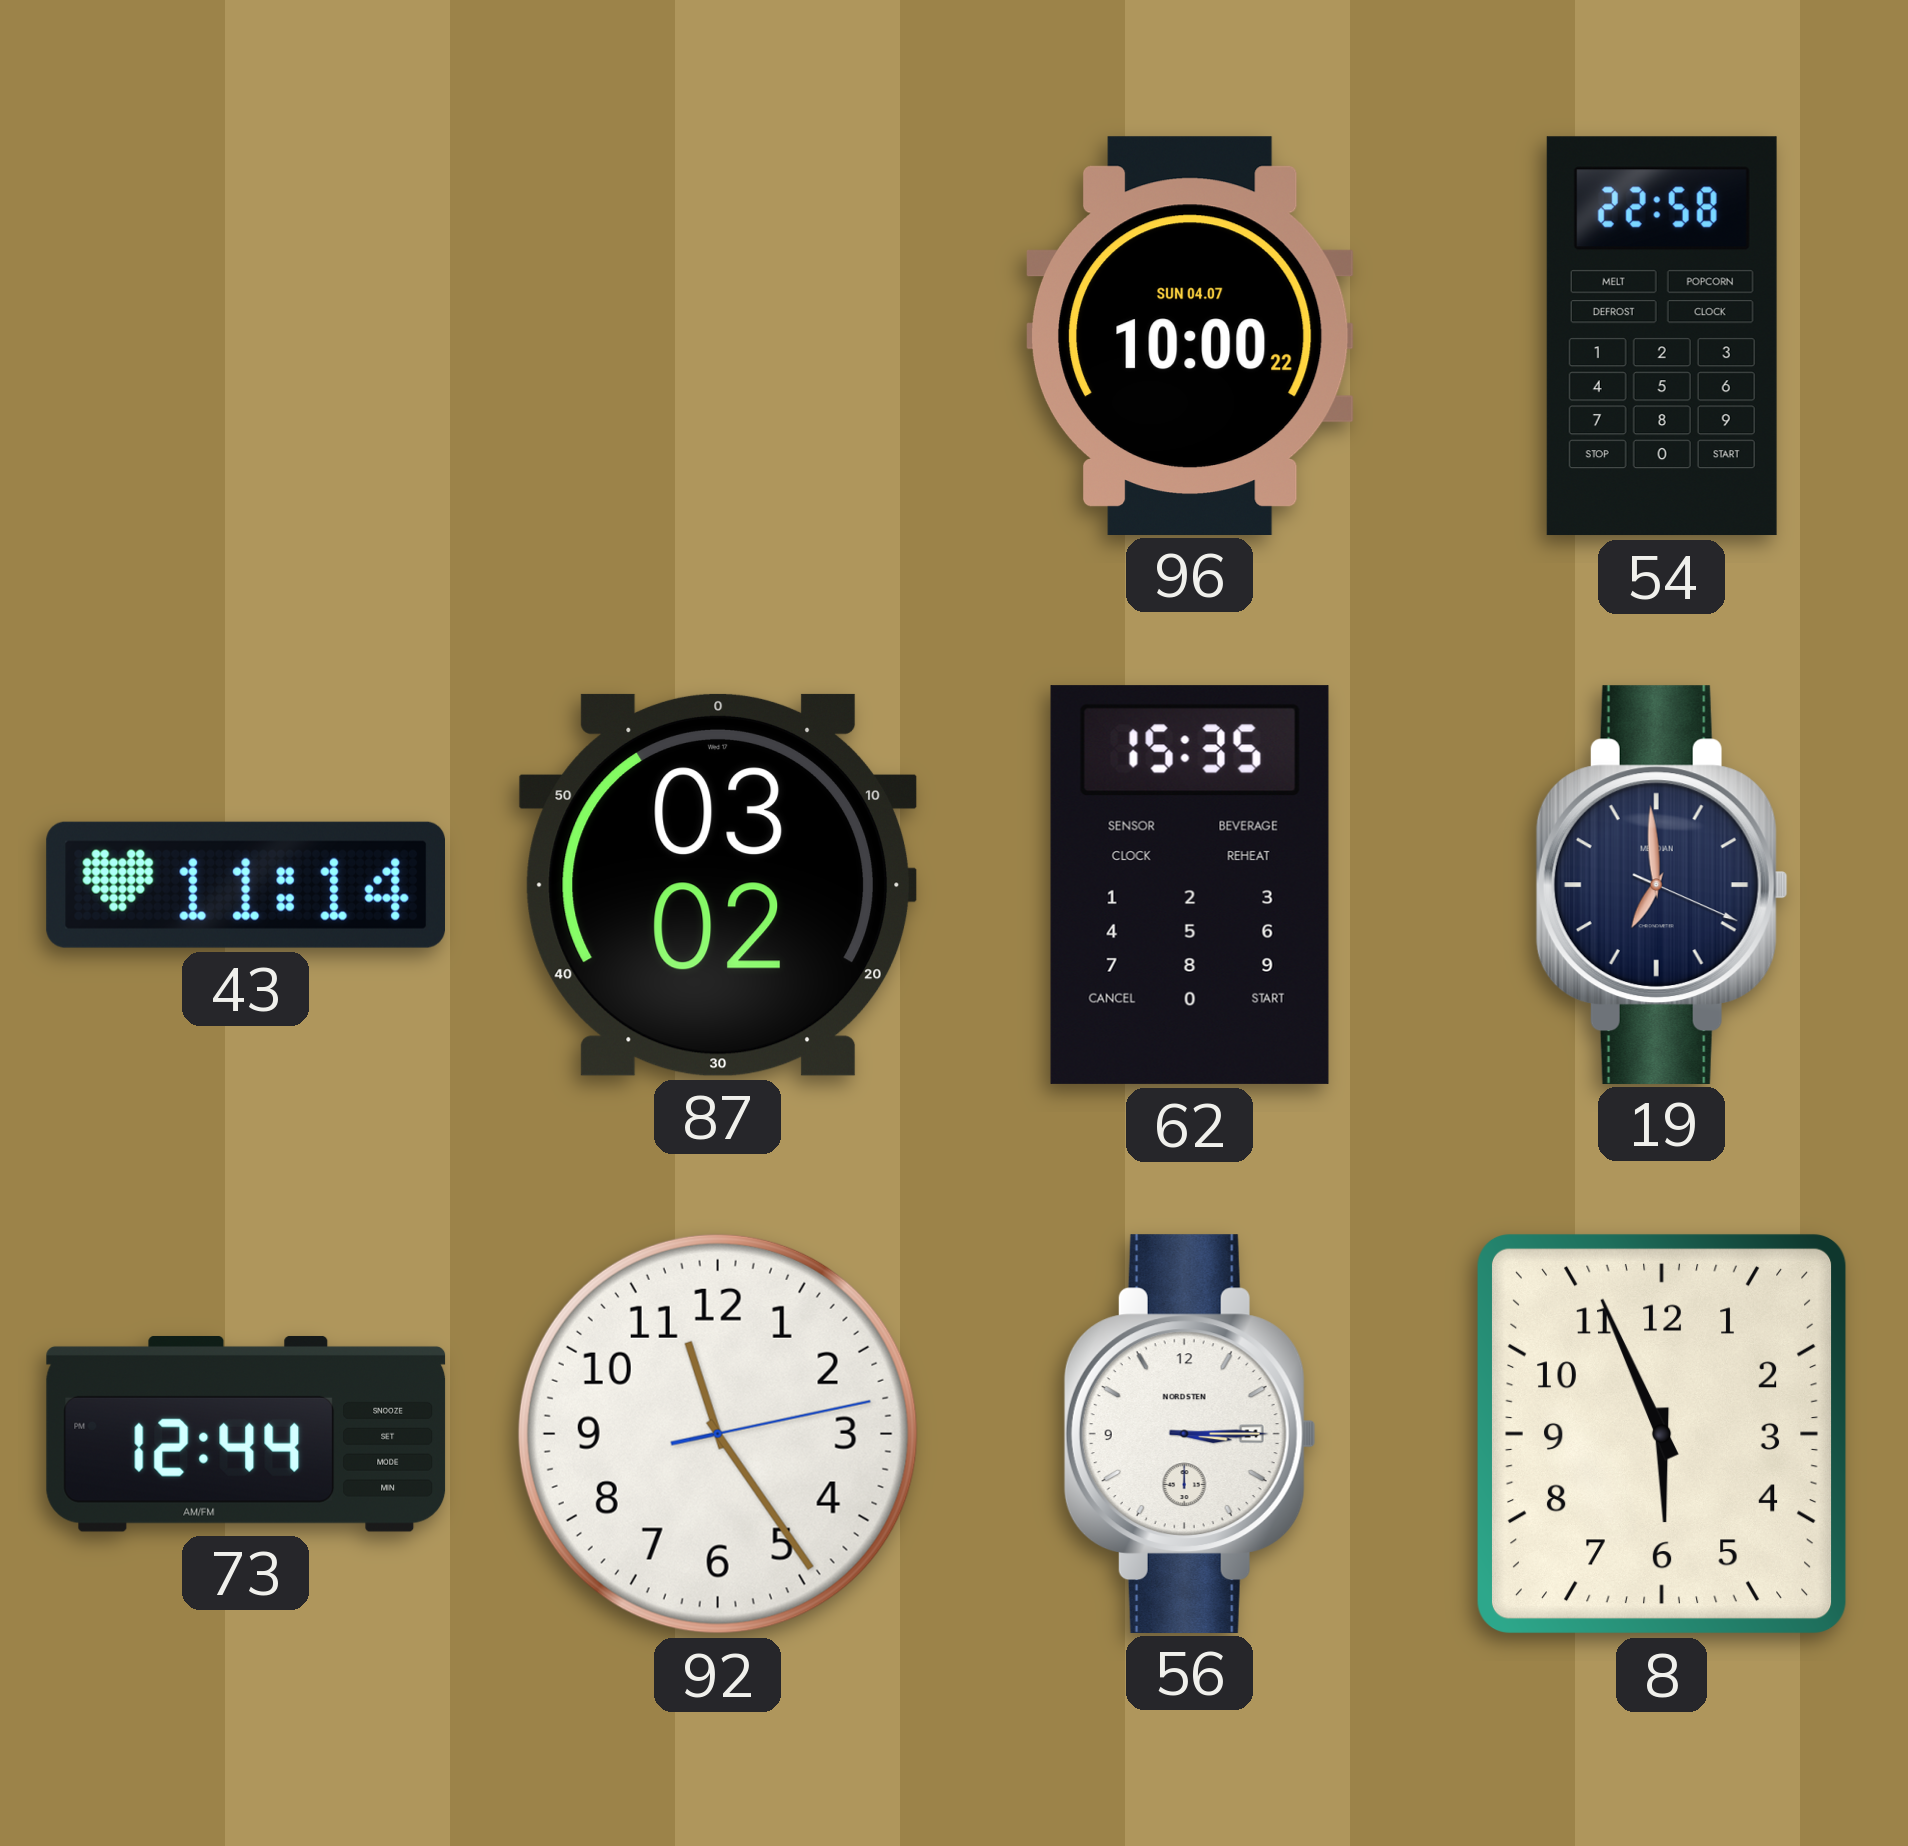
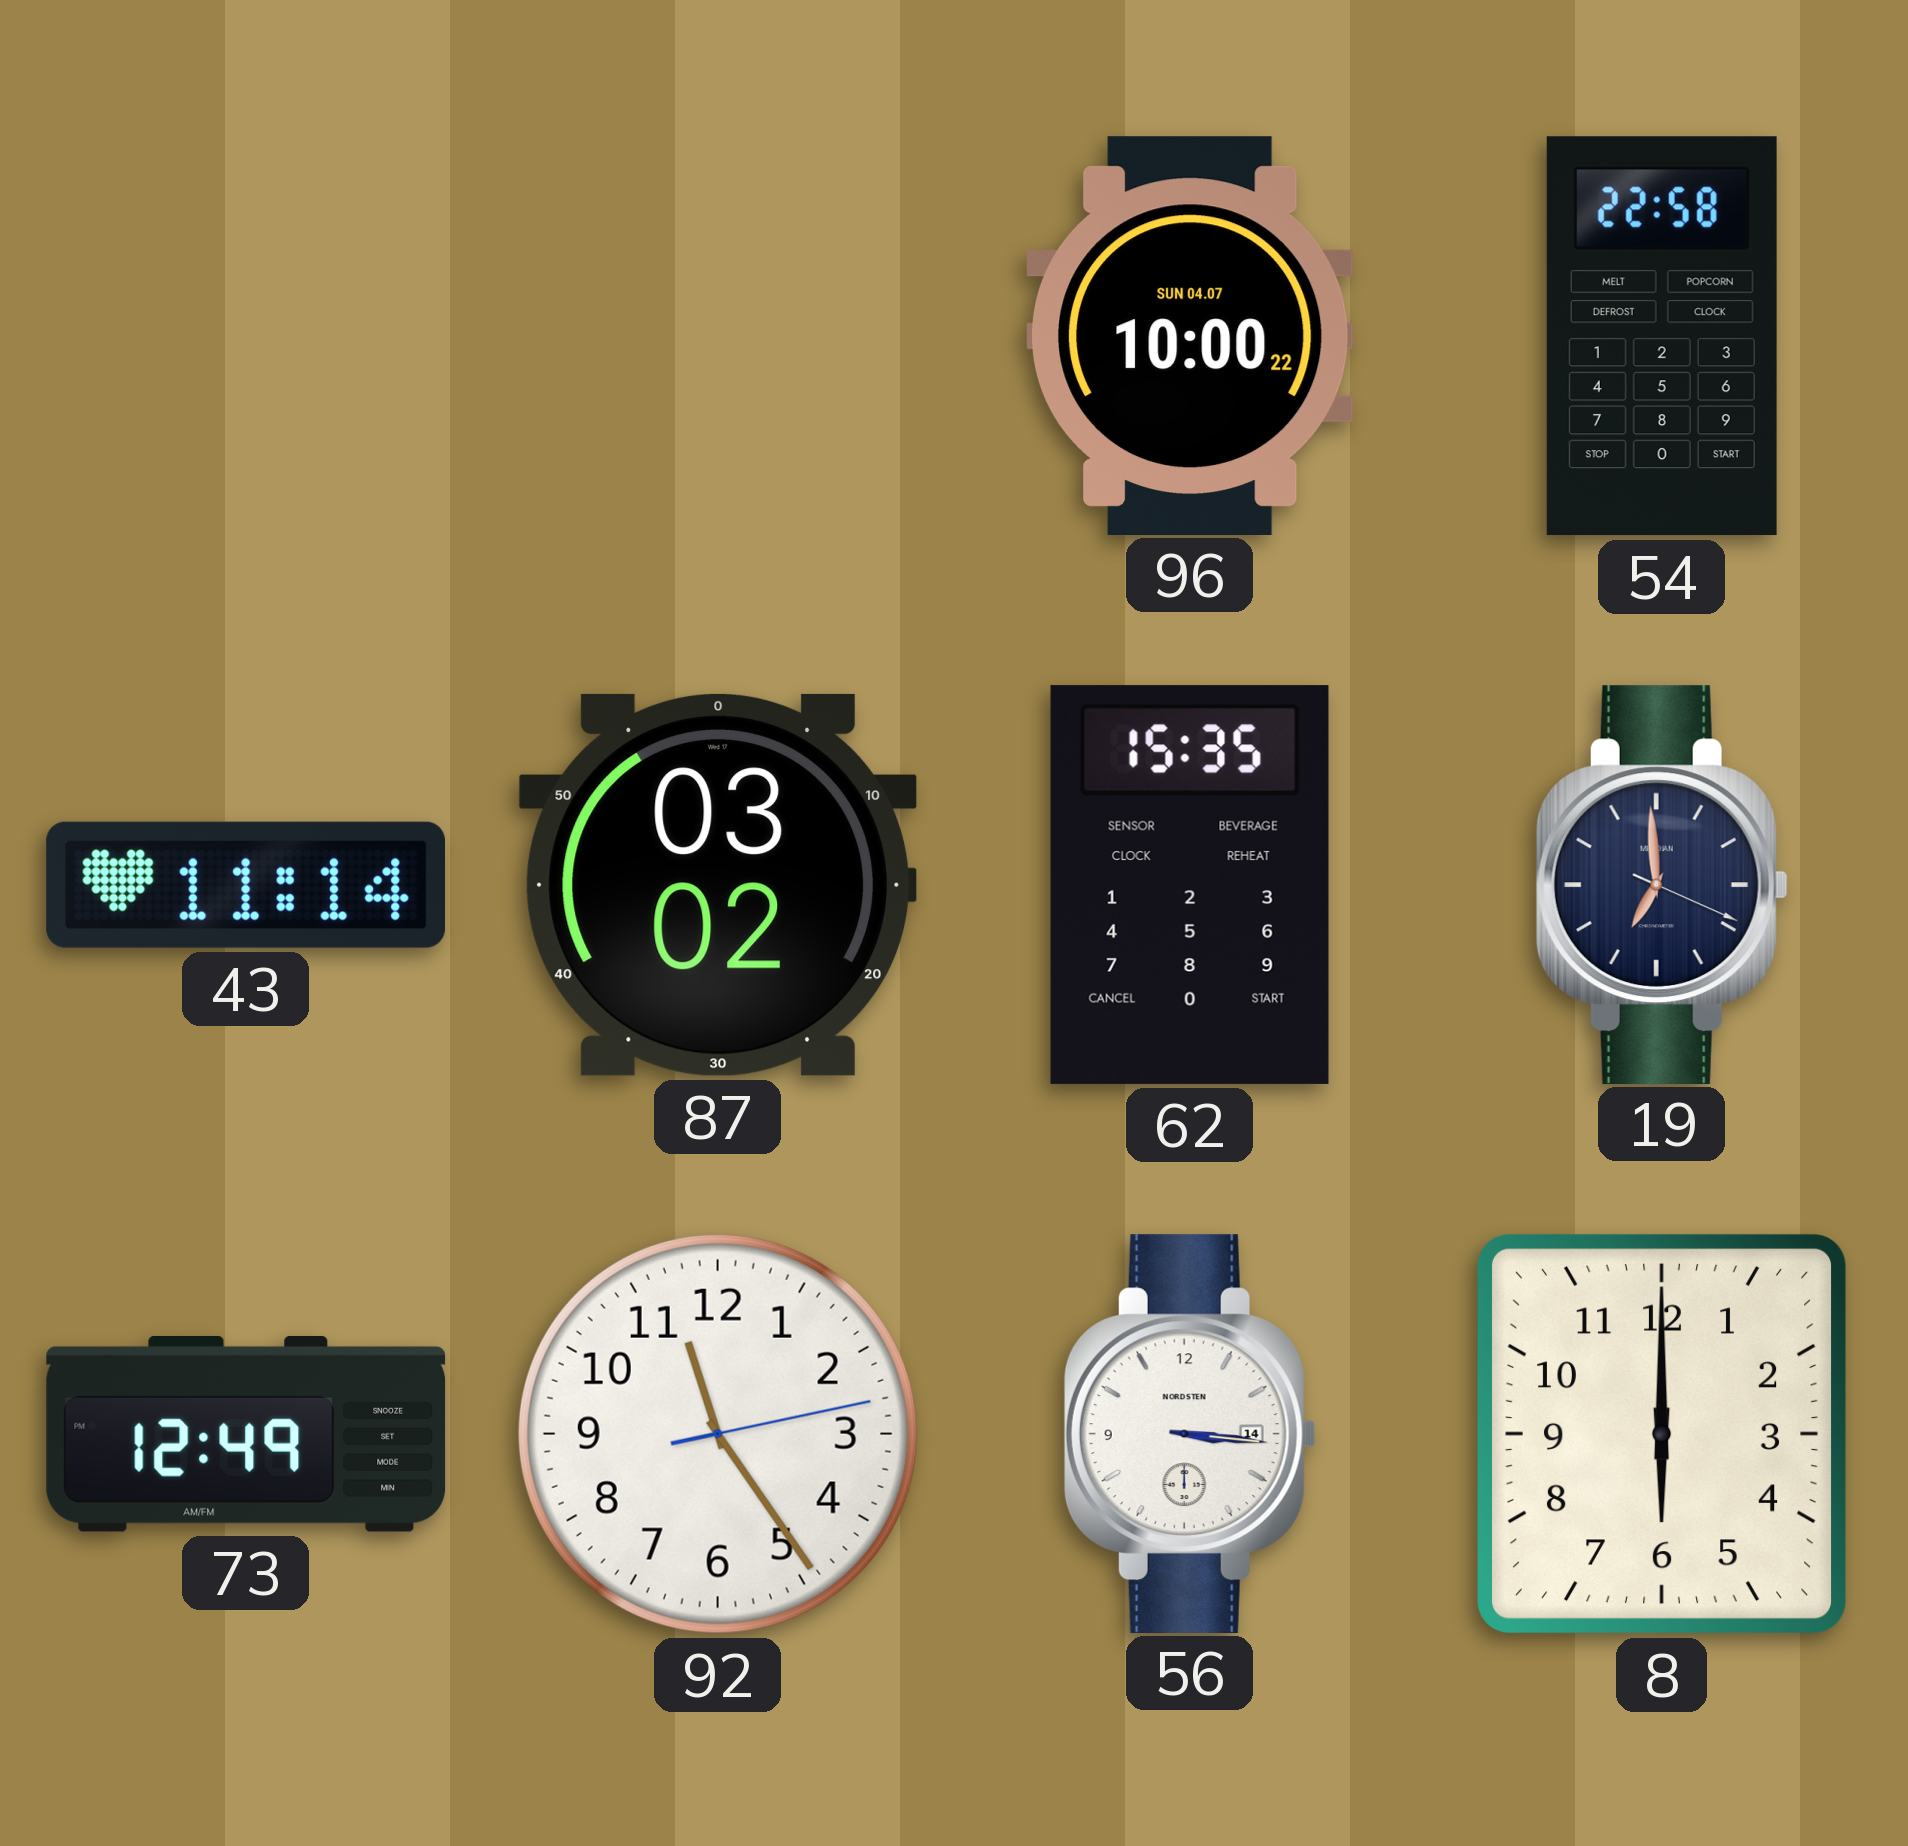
73: 12:44 -> 12:49 (246, 1434)
56: 3:15 -> 3:16 (1190, 1433)
8: 5:56 -> 6:00 (1662, 1434)
